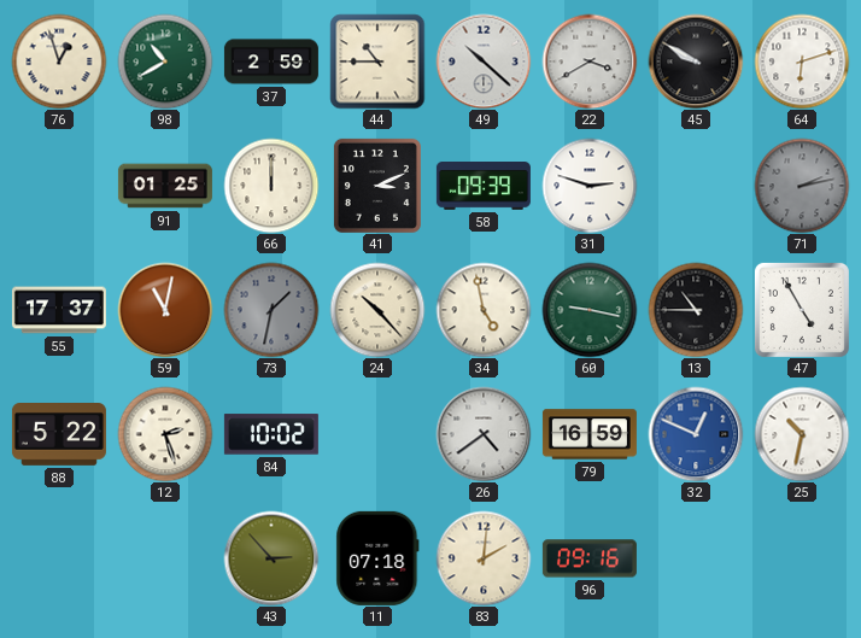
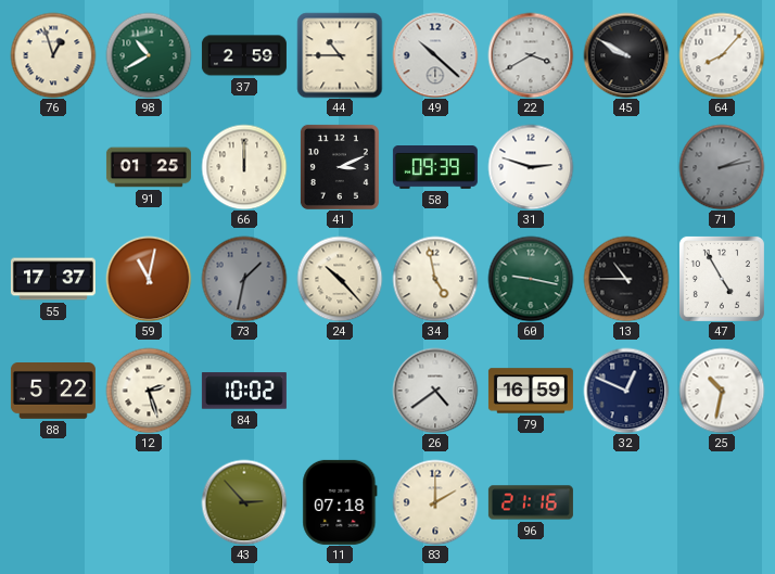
64: 6:12 -> 8:07 (722, 55)
32 dial: blue -> navy (626, 391)
83: 2:01 -> 2:00 (435, 502)
96: 09:16 -> 21:16 (531, 502)
